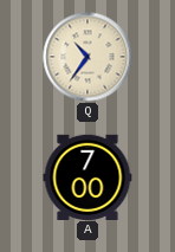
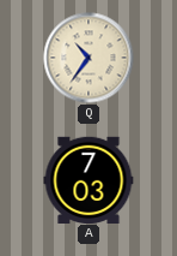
A: 7:00 -> 7:03 (89, 179)
